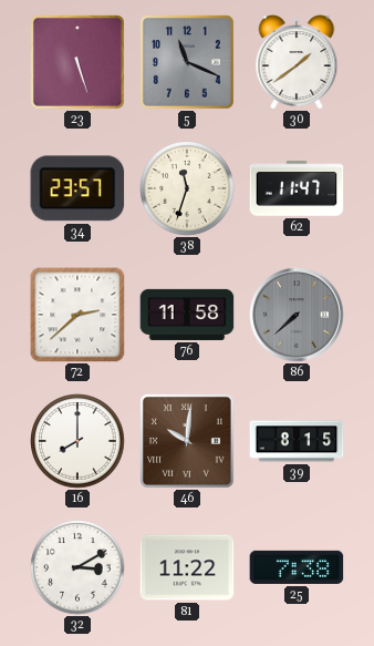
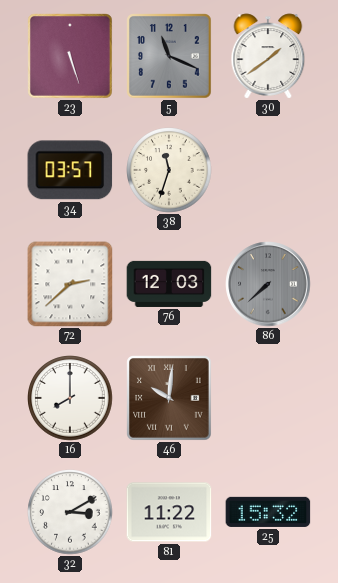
34: 23:57 -> 03:57 (70, 170)
62: 11:47 -> none (297, 188)
76: 11:58 -> 12:03 (169, 284)
39: 8:15 -> none (297, 441)
25: 7:38 -> 15:32 (268, 512)
